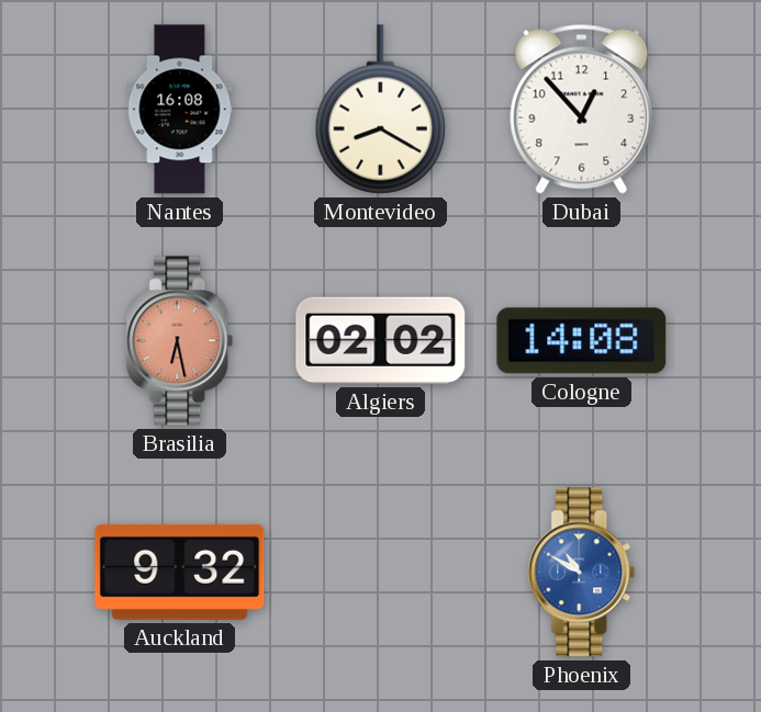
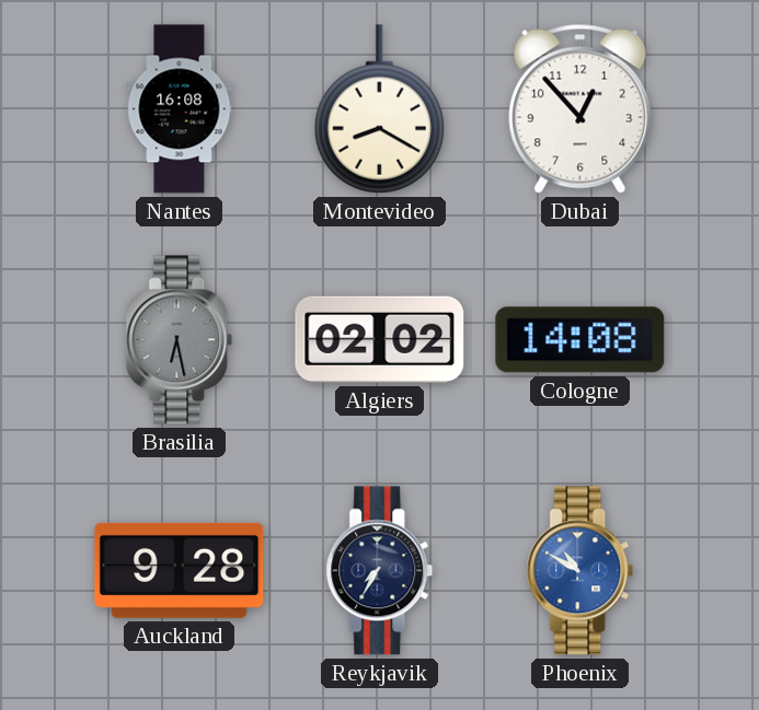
Brasilia dial: salmon -> grey (180, 340)
Auckland: 9:32 -> 9:28 (180, 570)
Reykjavik: none -> 7:35 (380, 571)
